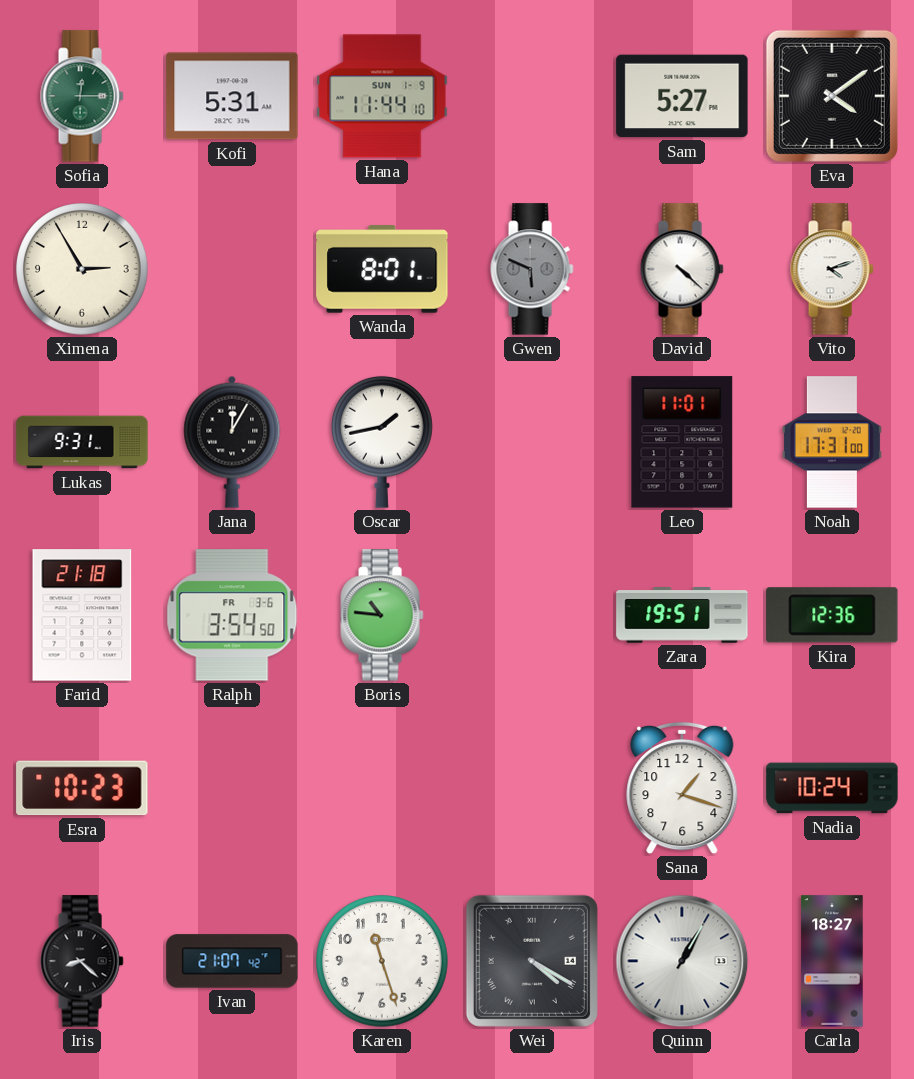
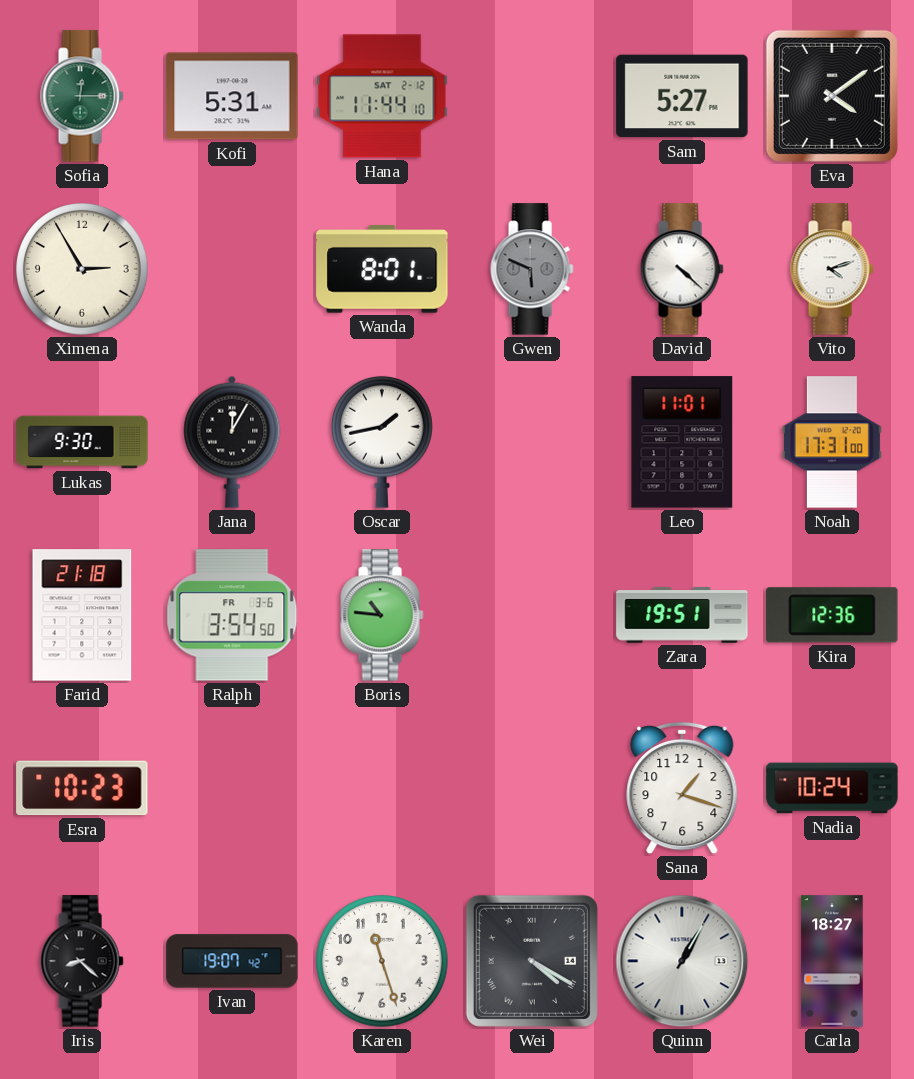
Hana date: SUN 1-9 -> SAT 2-12 (382, 96)
Lukas: 9:31 -> 9:30 (82, 442)
Ivan: 21:07 -> 19:07 (232, 961)
